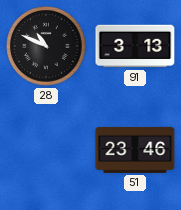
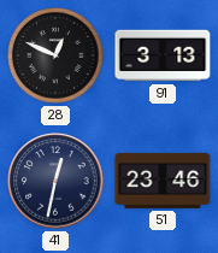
28: 10:49 -> 12:49 (55, 55)
41: none -> 12:32 (55, 181)
